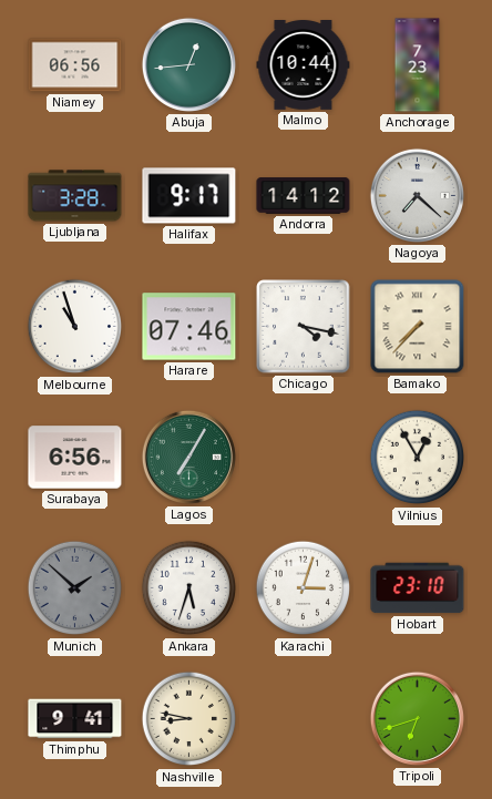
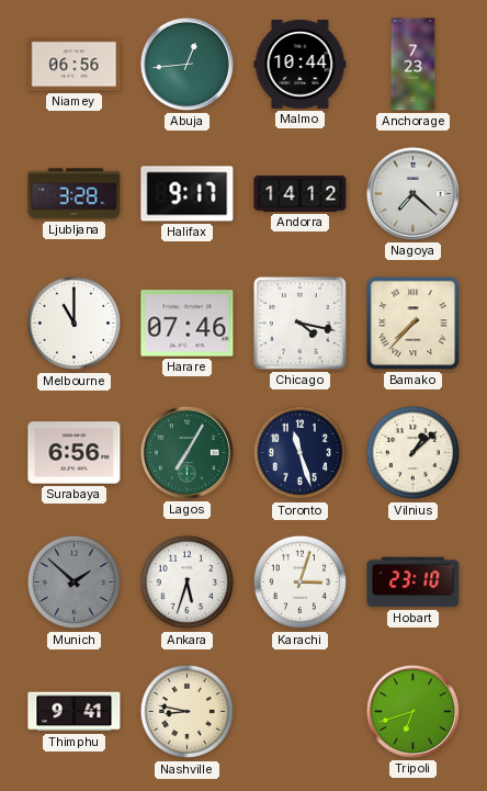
Melbourne: 10:57 -> 11:00 (75, 324)
Toronto: none -> 11:27 (301, 453)
Vilnius: 12:55 -> 1:08 (414, 453)
